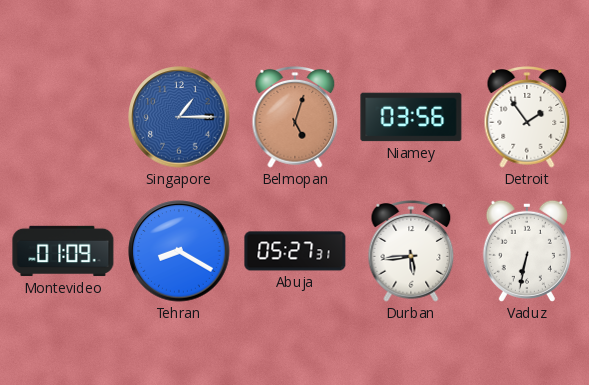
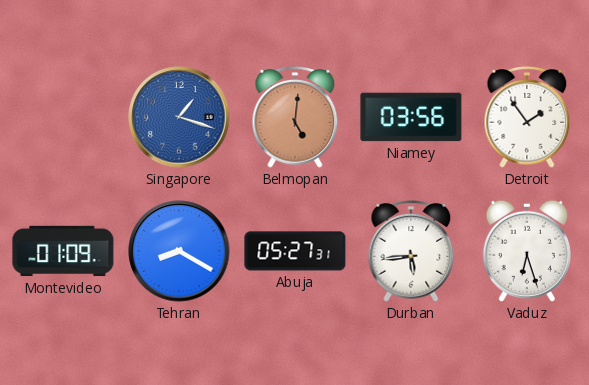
Singapore: 1:15 -> 1:18 (179, 117)
Belmopan: 5:03 -> 5:01 (295, 118)
Vaduz: 6:32 -> 6:27 (527, 251)
